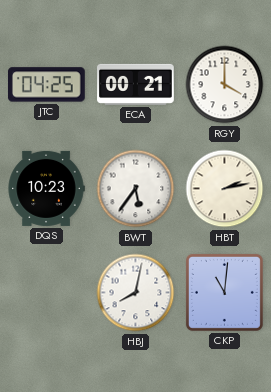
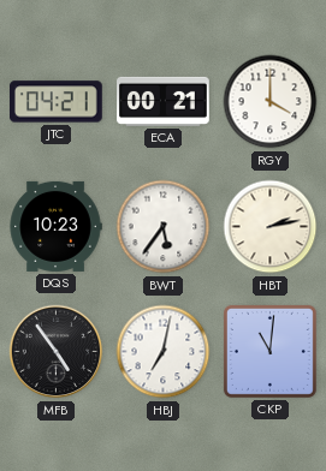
JTC: 04:25 -> 04:21 (57, 102)
MFB: none -> 4:54 (57, 352)
HBJ: 8:02 -> 7:02 (164, 352)
